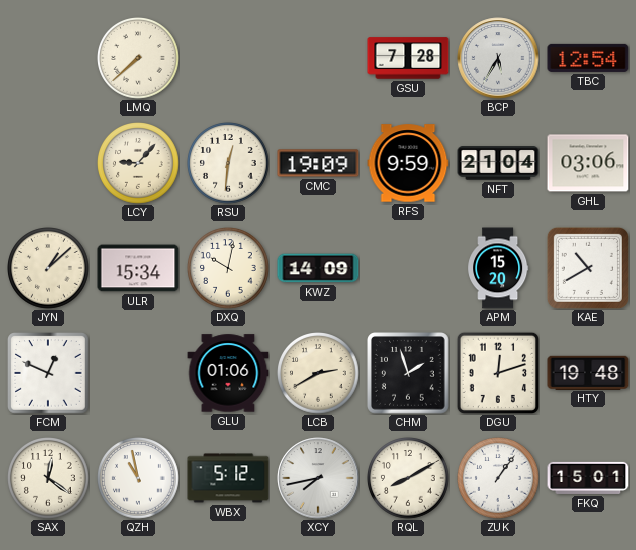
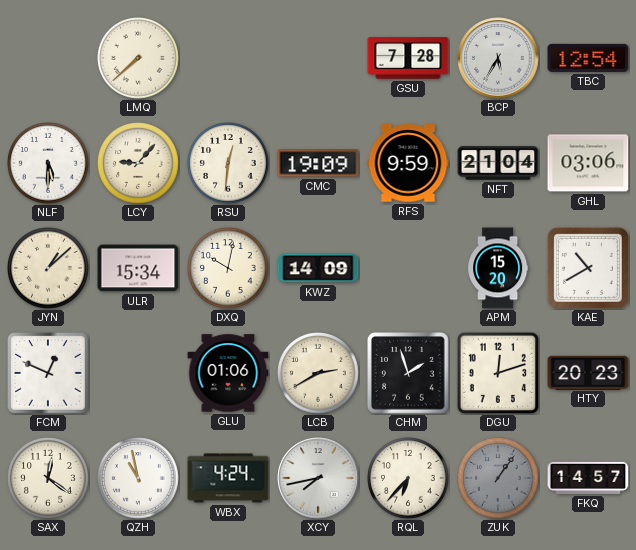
NLF: none -> 5:30 (48, 163)
HTY: 19:48 -> 20:23 (588, 372)
WBX: 5:12 -> 4:24 (228, 478)
RQL: 8:10 -> 6:37 (408, 478)
ZUK dial: white -> grey (498, 478)
FKQ: 15:01 -> 14:57 (588, 478)
